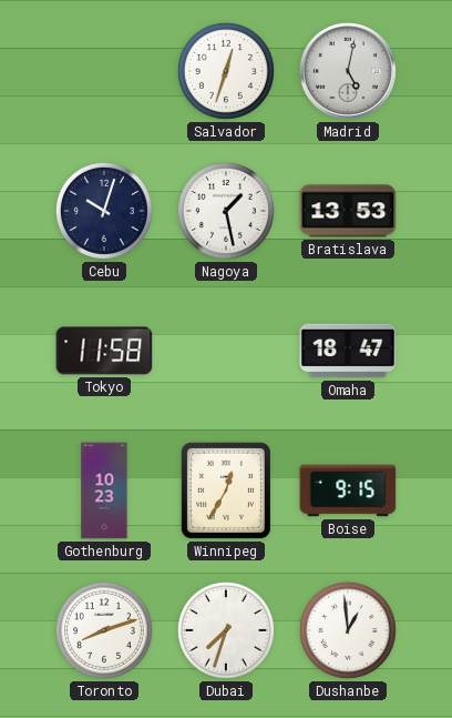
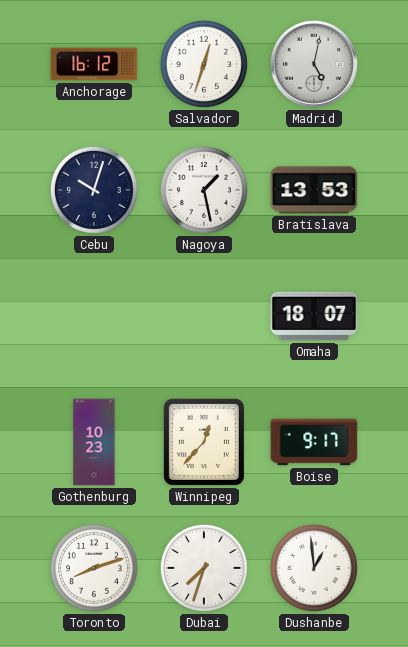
Anchorage: none -> 16:12 (94, 64)
Tokyo: 11:58 -> none (104, 351)
Omaha: 18:47 -> 18:07 (314, 316)
Winnipeg: 12:35 -> 12:37 (204, 442)
Boise: 9:15 -> 9:17 (314, 442)
